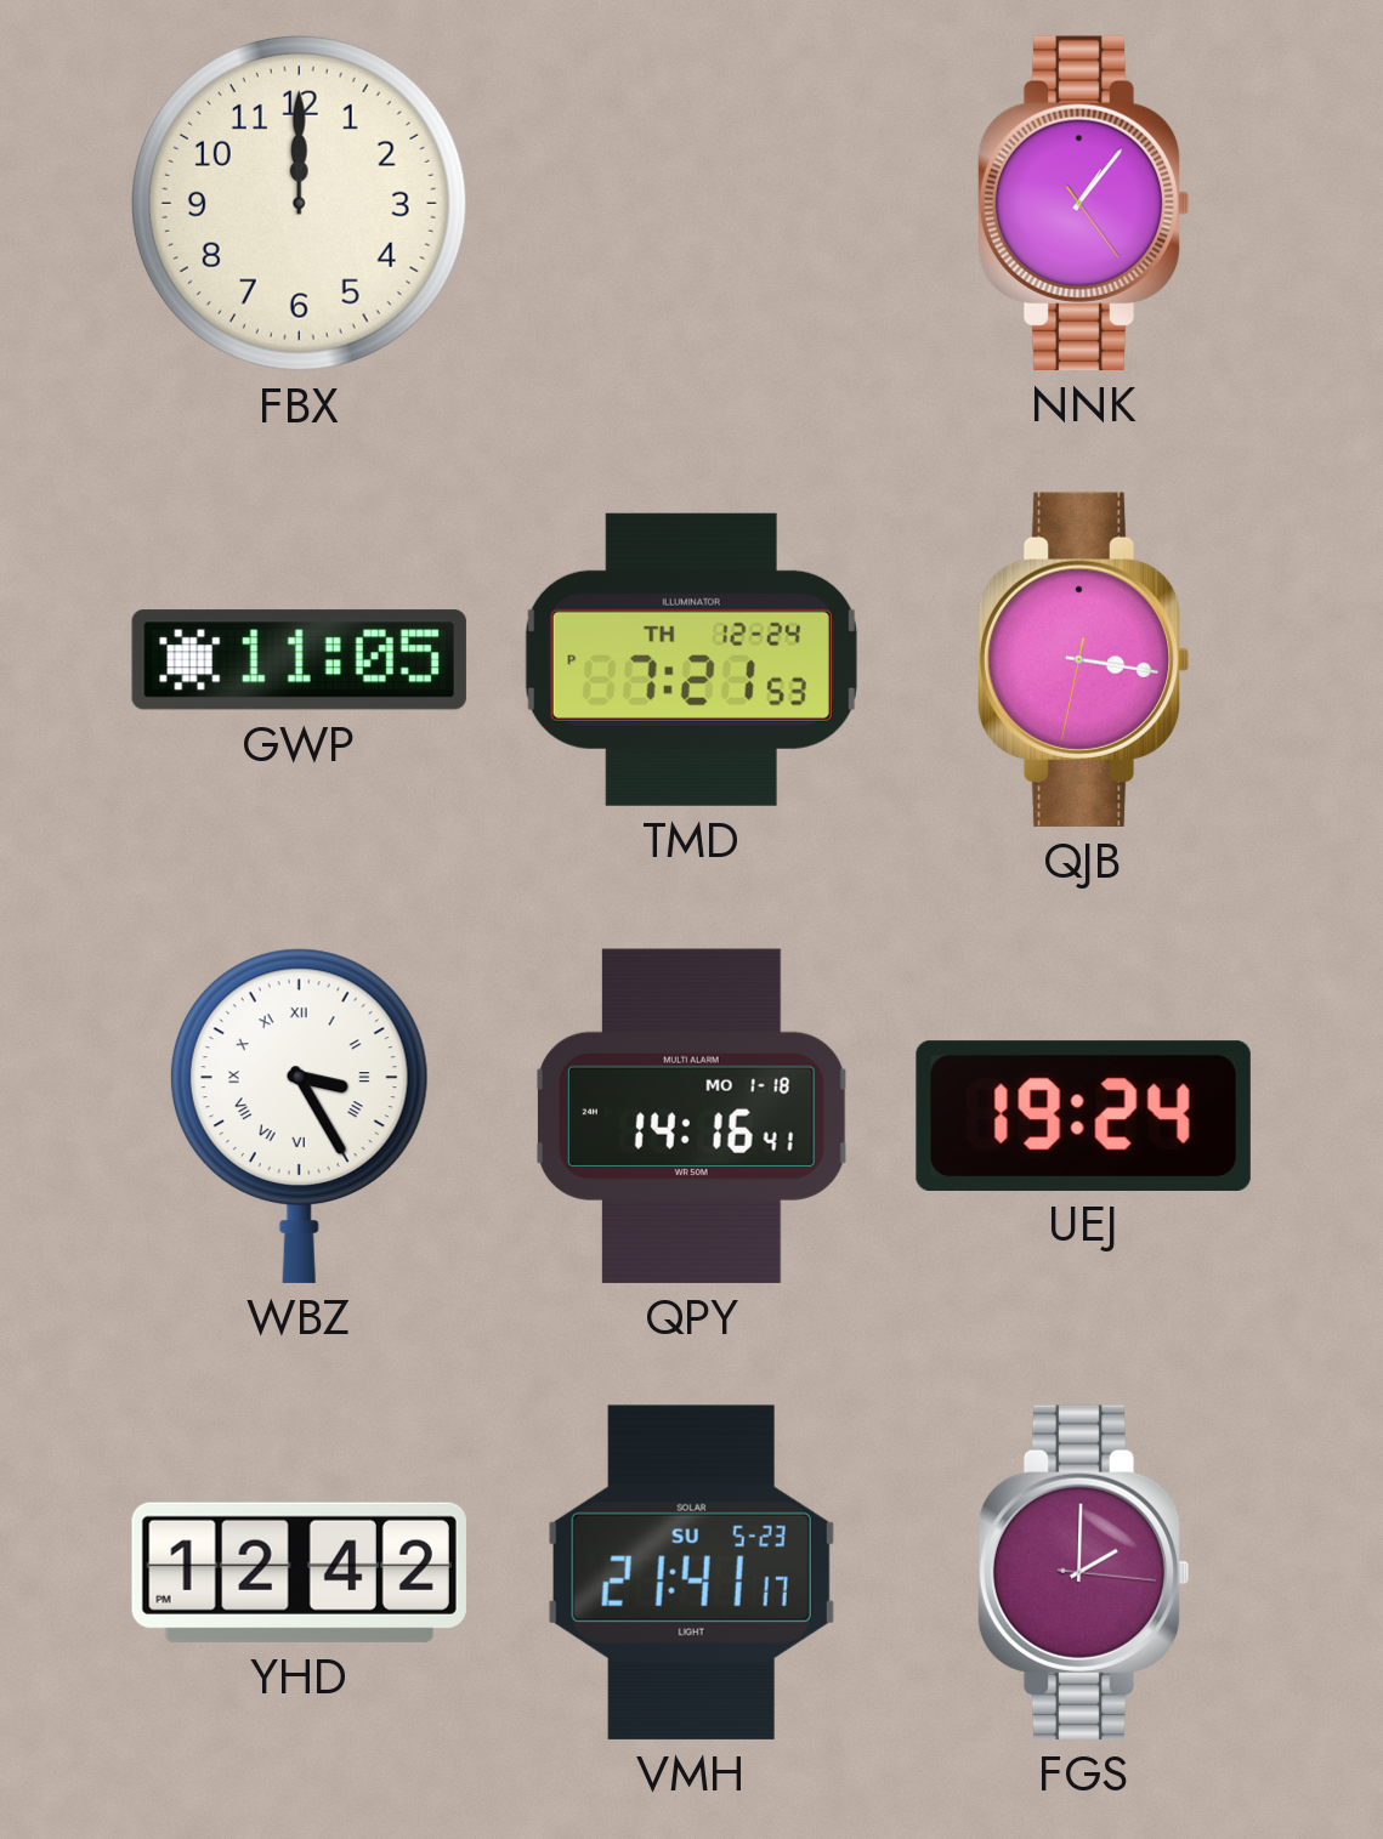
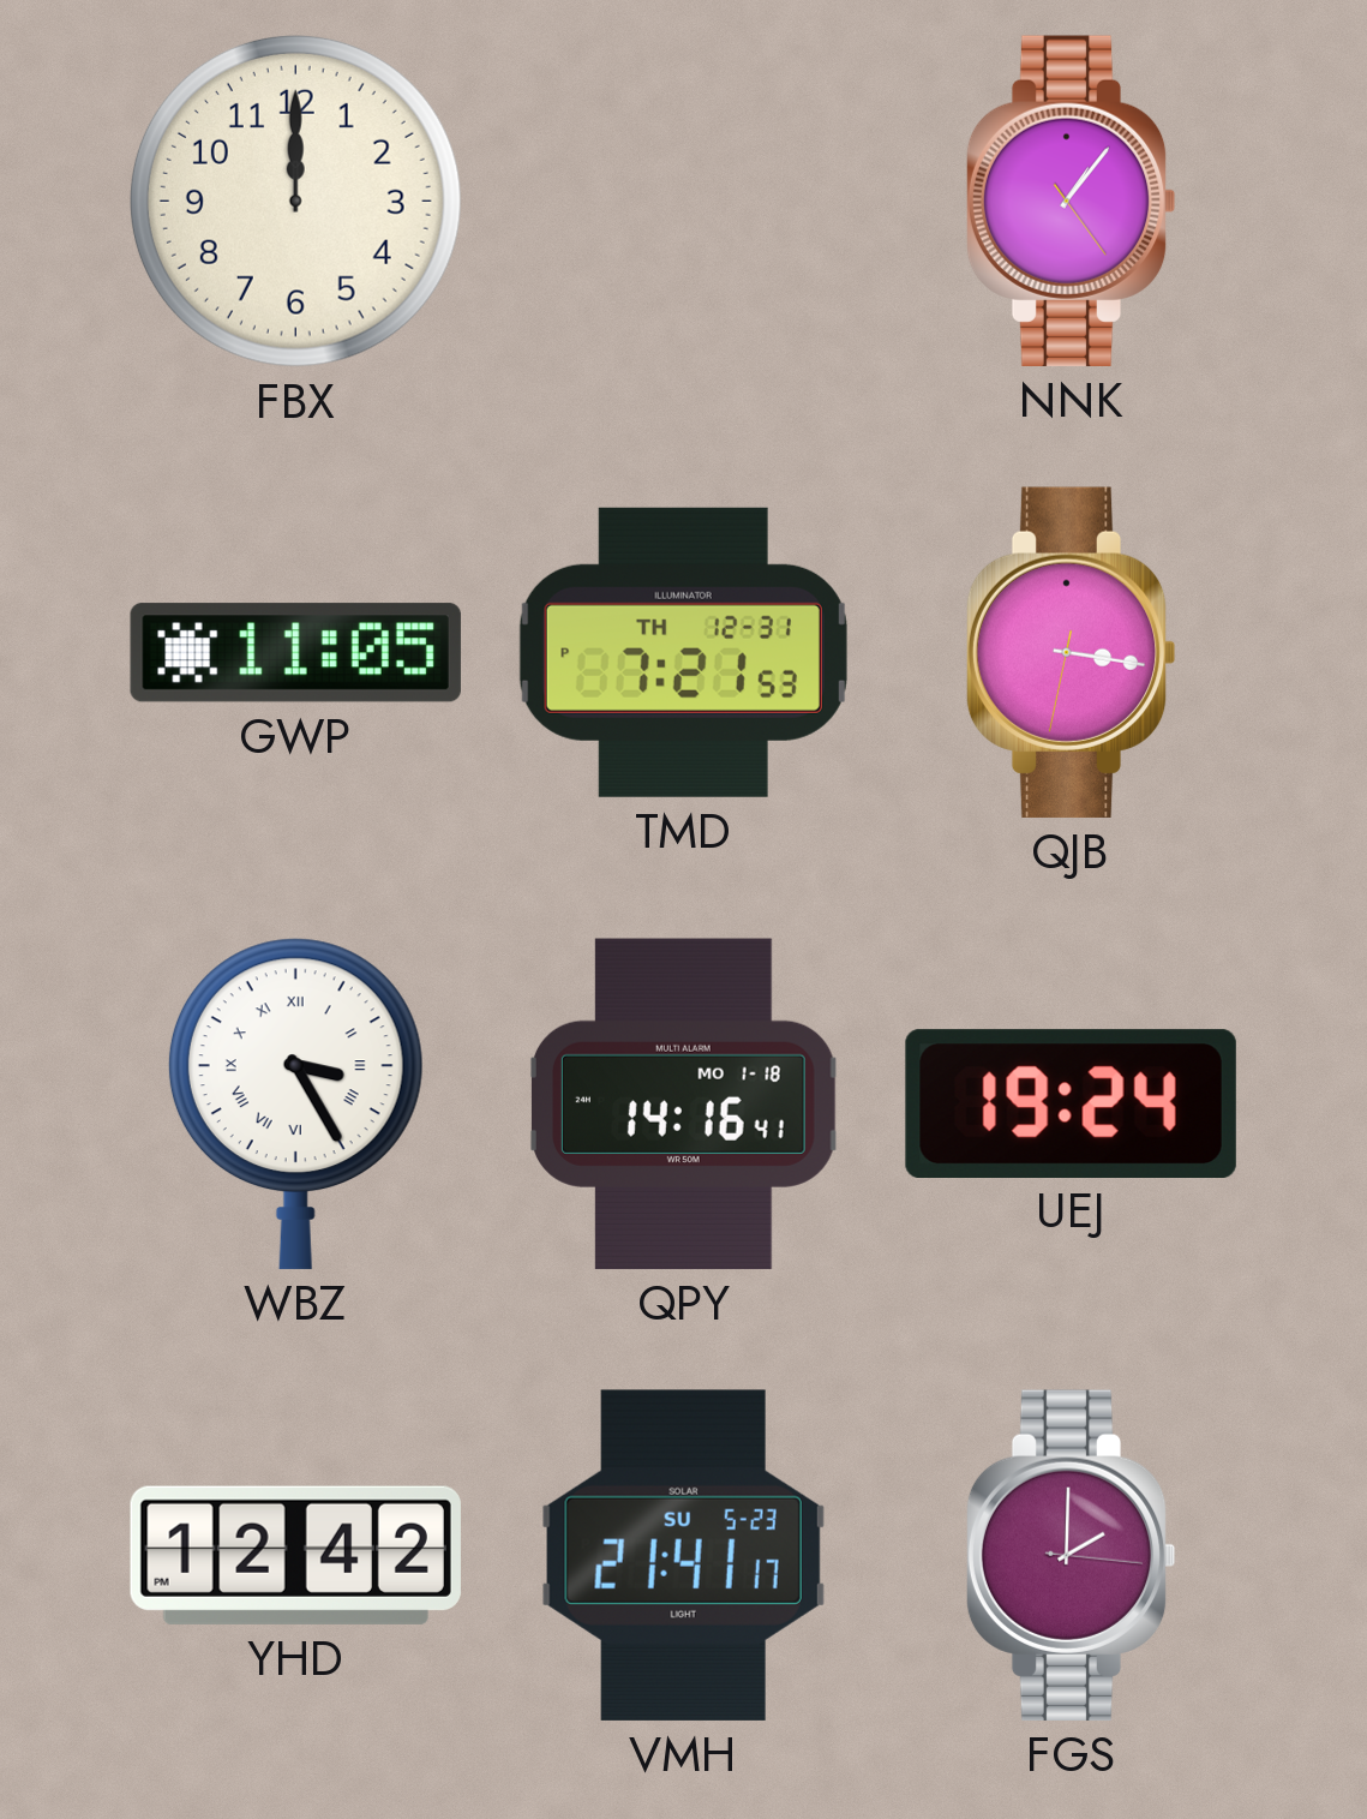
TMD date: TH 12-24 -> TH 12-31 (683, 652)
